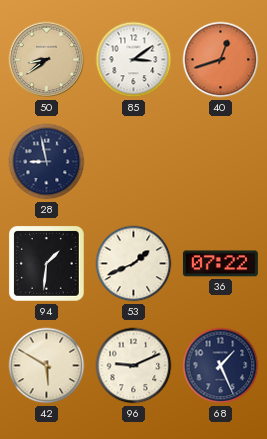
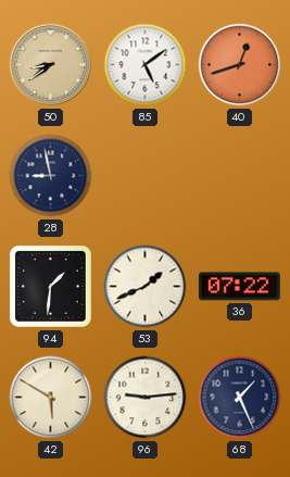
85: 3:09 -> 5:09 (146, 65)
96: 9:11 -> 9:14 (146, 398)
